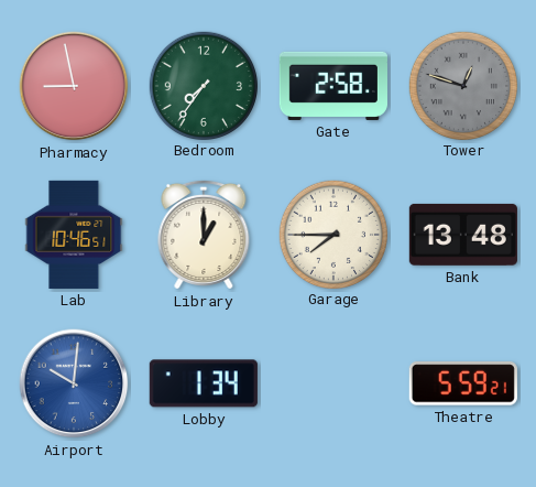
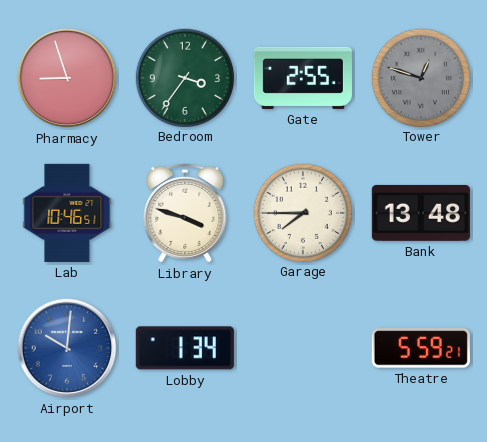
Pharmacy: 8:58 -> 8:57 (67, 78)
Bedroom: 7:36 -> 3:36 (184, 77)
Gate: 2:58 -> 2:55 (303, 78)
Library: 1:00 -> 3:48 (185, 213)
